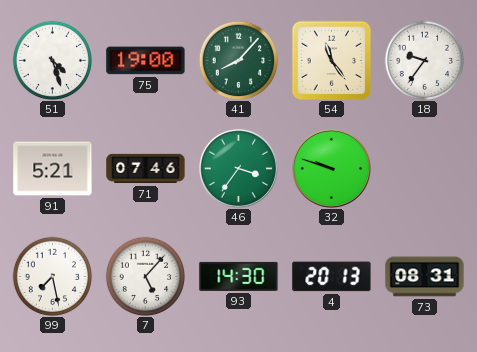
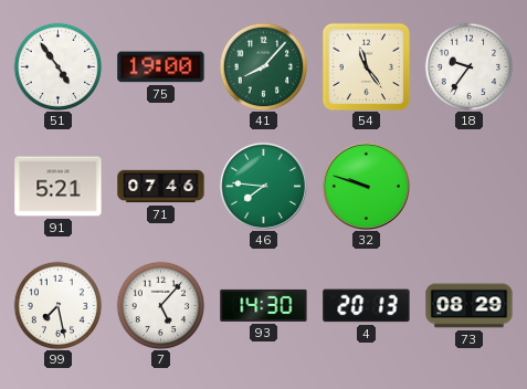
51: 4:27 -> 4:54 (57, 66)
46: 3:36 -> 7:46 (263, 186)
73: 08:31 -> 08:29 (470, 306)
